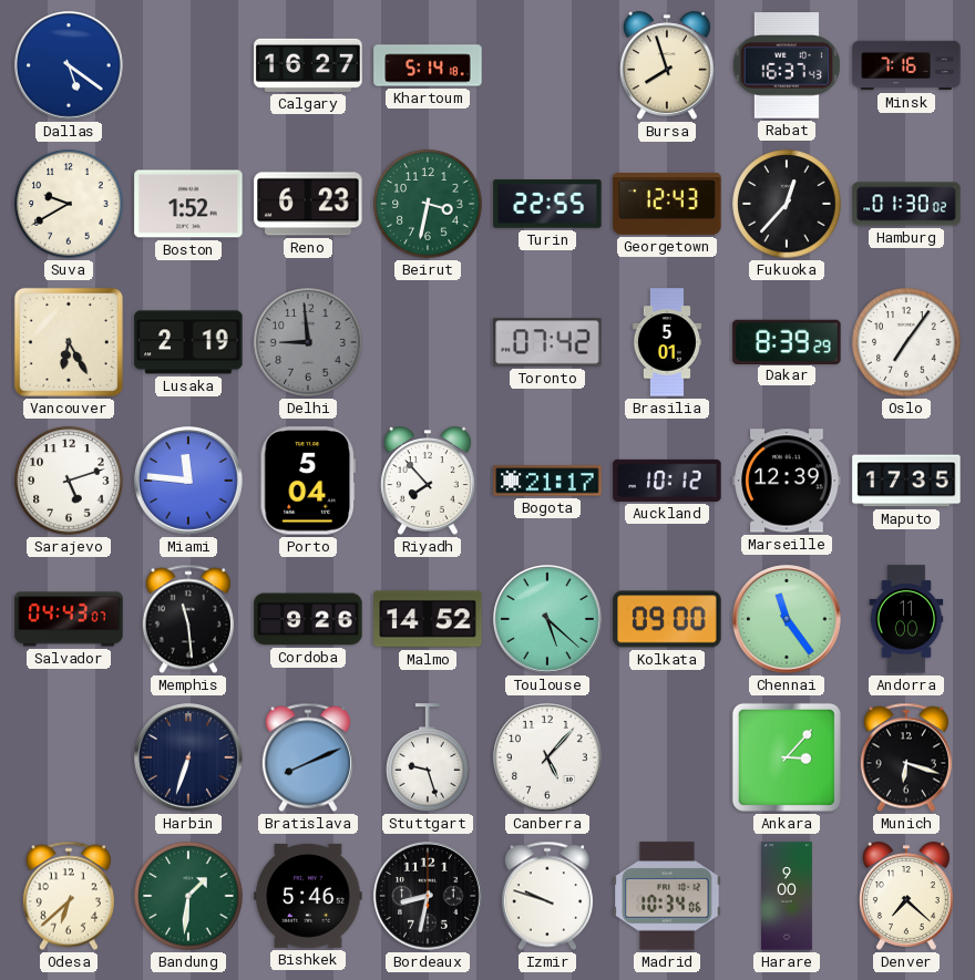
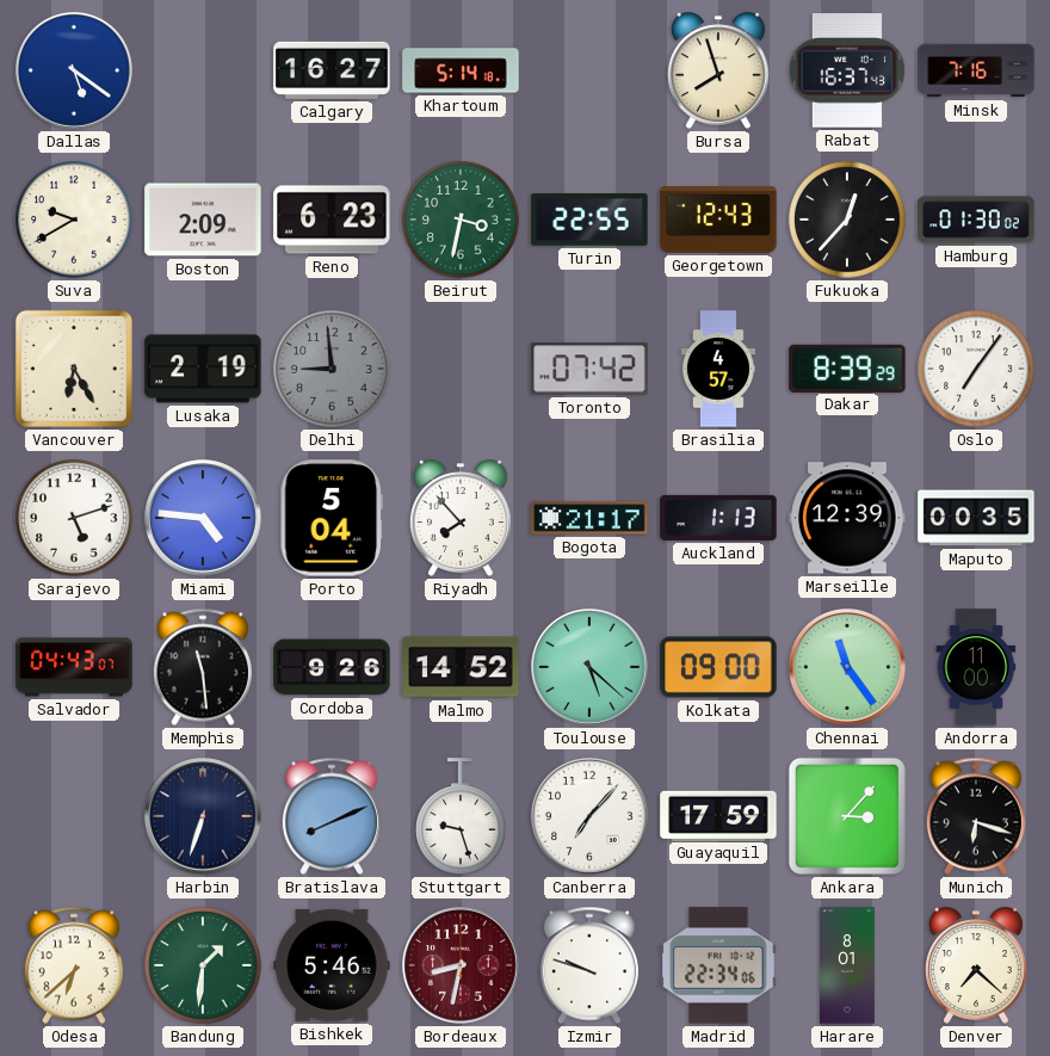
Boston: 1:52 -> 2:09 (203, 220)
Brasilia: 5:01 -> 4:57 (718, 369)
Miami: 11:46 -> 4:46 (204, 519)
Auckland: 10:12 -> 1:13 (718, 518)
Maputo: 17:35 -> 00:35 (976, 518)
Canberra: 5:07 -> 7:07 (591, 817)
Guayaquil: none -> 17:59 (718, 815)
Bordeaux dial: black -> burgundy (462, 967)
Madrid: 10:34 -> 22:34 (718, 965)
Harare: 9:00 -> 8:01 (847, 965)
